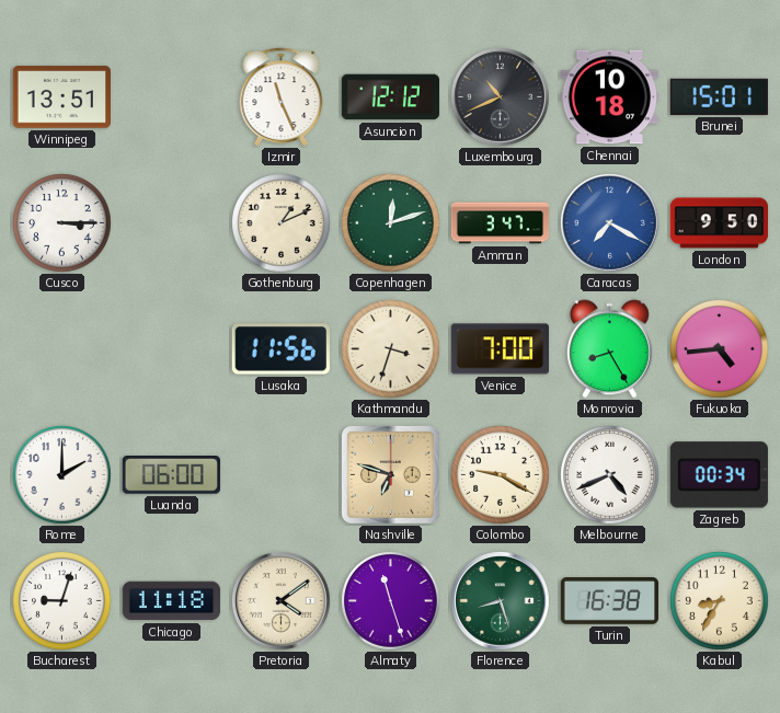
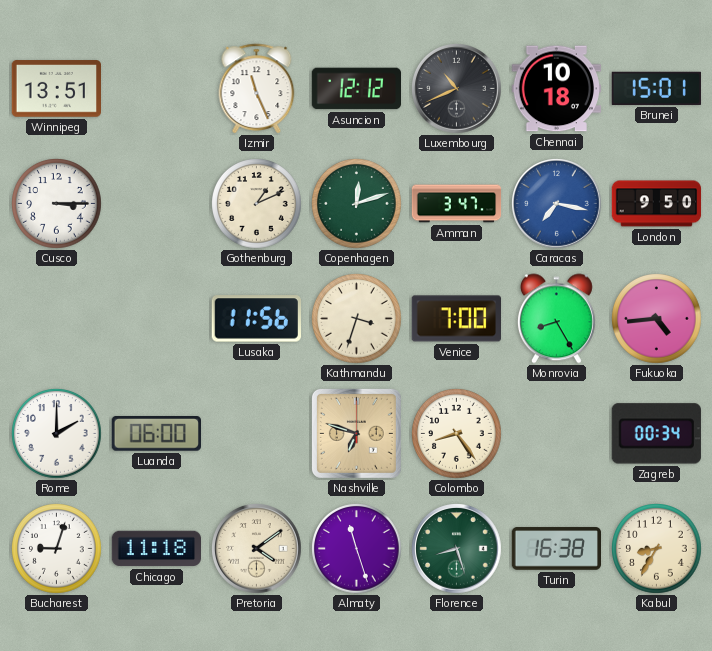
Caracas: 7:20 -> 7:17 (557, 204)
Colombo: 9:20 -> 8:24 (457, 434)
Melbourne: 4:41 -> none (610, 475)
